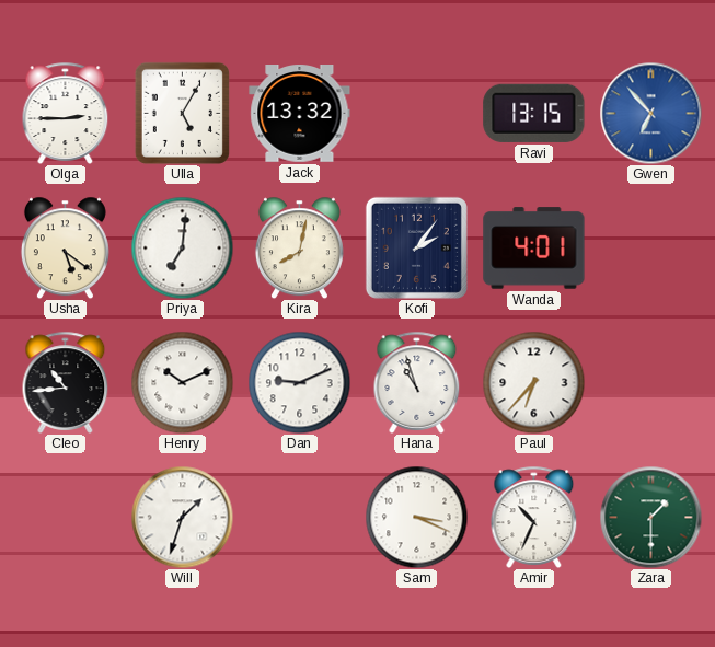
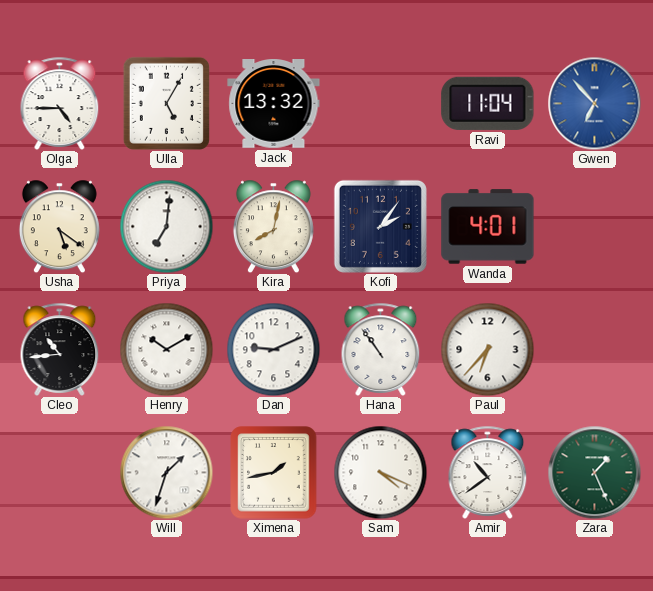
Olga: 2:45 -> 4:45 (60, 103)
Ravi: 13:15 -> 11:04 (488, 103)
Henry: 10:11 -> 10:10 (166, 349)
Hana: 10:57 -> 10:54 (381, 349)
Ximena: none -> 1:43 (274, 473)
Sam: 3:19 -> 4:19 (380, 472)
Amir: 10:34 -> 10:39 (488, 472)
Zara: 1:30 -> 1:26 (594, 472)
